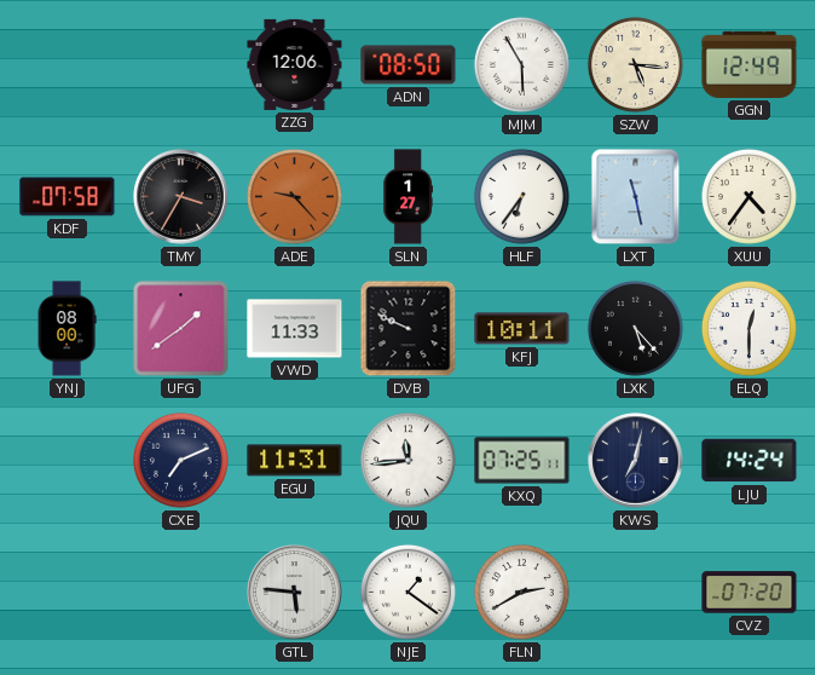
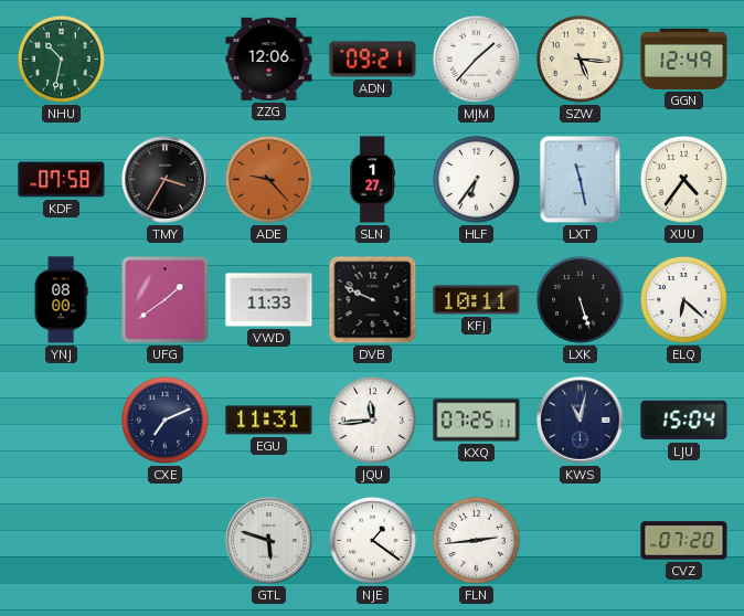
NHU: none -> 10:32 (61, 59)
ADN: 08:50 -> 09:21 (373, 60)
MJM: 5:55 -> 1:37 (476, 59)
LXK: 5:23 -> 5:27 (580, 299)
ELQ: 12:30 -> 6:22 (683, 299)
KWS: 7:02 -> 11:02 (581, 421)
LJU: 14:24 -> 15:04 (684, 421)
GTL: 5:46 -> 5:48 (269, 541)
FLN: 2:40 -> 2:44 (476, 540)
